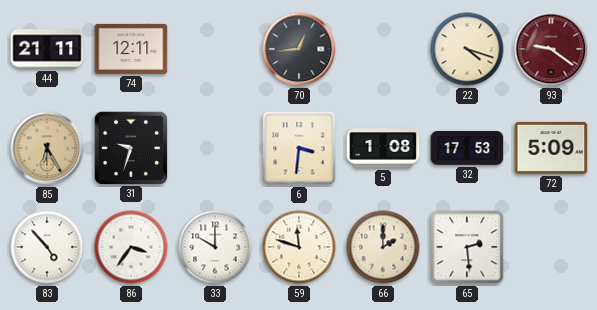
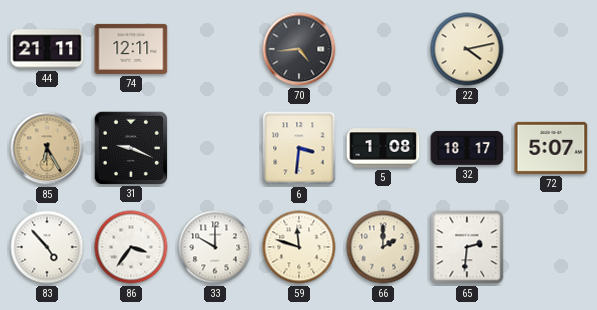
70: 12:44 -> 4:44 (299, 49)
22: 4:18 -> 4:13 (467, 49)
93: 9:21 -> none (551, 49)
31: 9:33 -> 9:19 (130, 147)
32: 17:53 -> 18:17 (467, 148)
72: 5:09 -> 5:07 (551, 148)
65: 2:29 -> 2:31 (467, 247)
